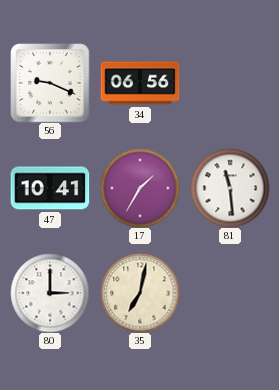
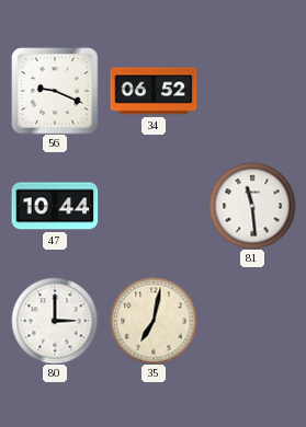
34: 06:56 -> 06:52 (154, 91)
47: 10:41 -> 10:44 (55, 206)
17: 1:35 -> none (140, 188)
